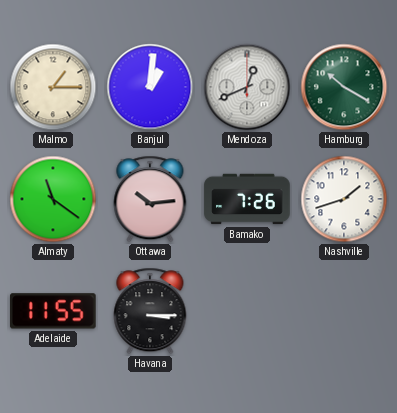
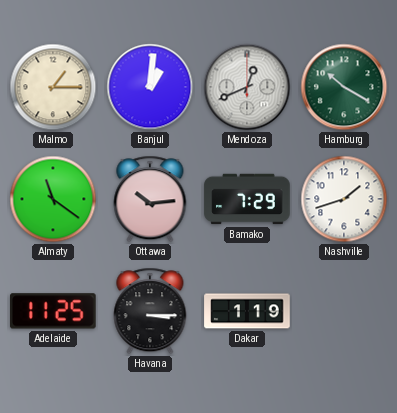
Bamako: 7:26 -> 7:29 (247, 199)
Adelaide: 11:55 -> 11:25 (54, 311)
Dakar: none -> 1:19 (247, 311)
